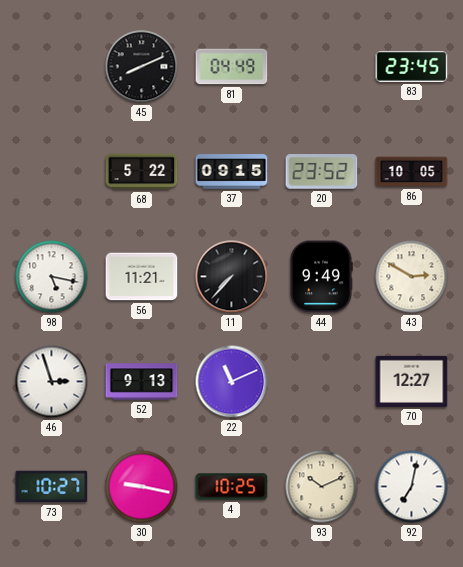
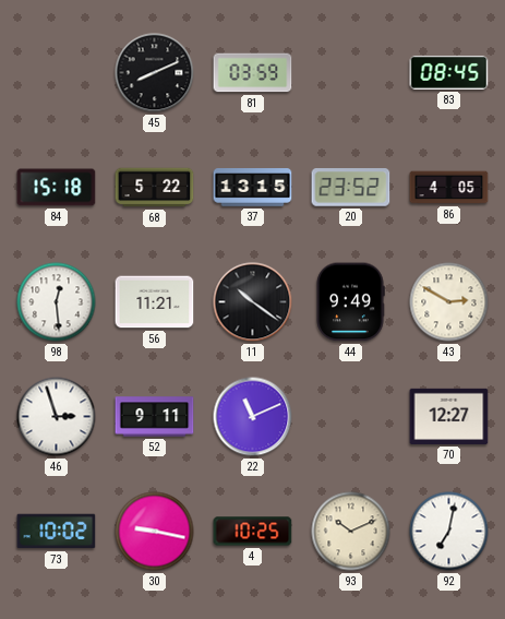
81: 04:49 -> 03:59 (253, 73)
83: 23:45 -> 08:45 (449, 72)
84: none -> 15:18 (57, 188)
37: 09:15 -> 13:15 (253, 188)
86: 10:05 -> 4:05 (449, 188)
98: 5:17 -> 12:29 (57, 302)
11: 7:37 -> 10:21 (253, 302)
52: 9:13 -> 9:11 (155, 417)
73: 10:27 -> 10:02 (57, 532)
